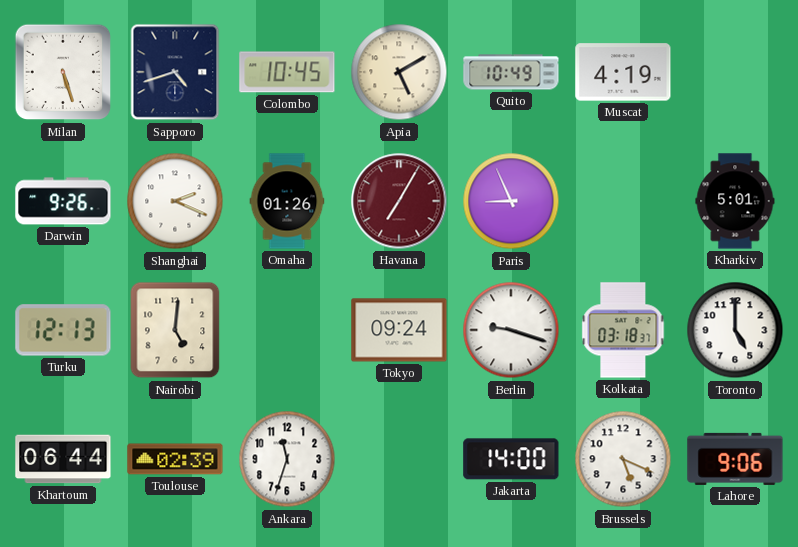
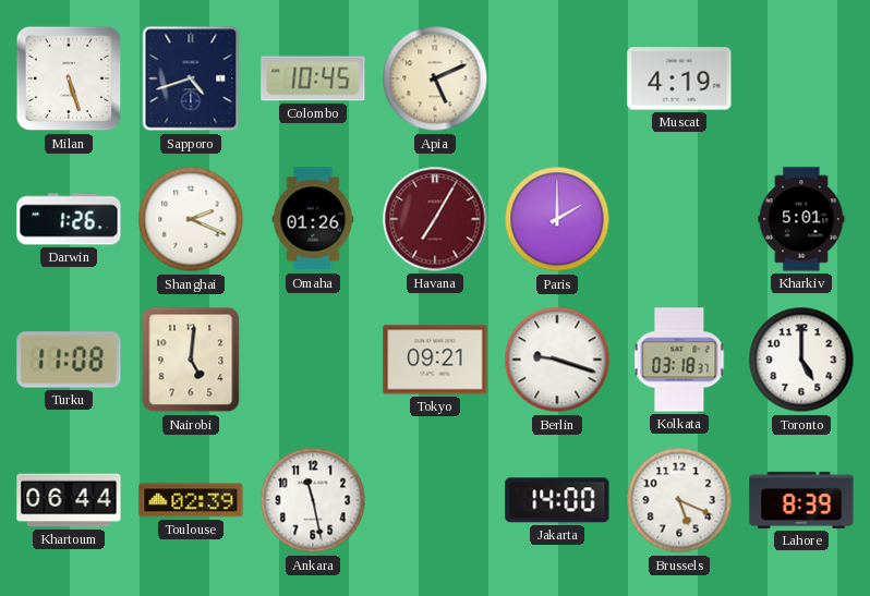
Apia: 5:10 -> 5:11 (435, 78)
Quito: 10:49 -> none (511, 72)
Darwin: 9:26 -> 1:26 (69, 219)
Paris: 8:56 -> 2:00 (557, 219)
Turku: 12:13 -> 11:08 (69, 360)
Tokyo: 09:24 -> 09:21 (435, 360)
Ankara: 11:33 -> 11:28 (313, 500)
Lahore: 9:06 -> 8:39 (801, 500)
